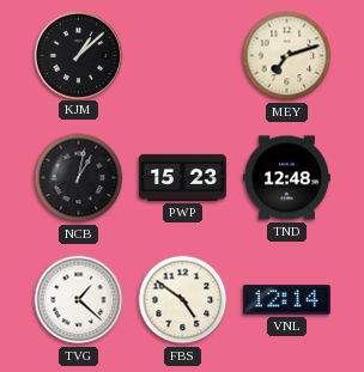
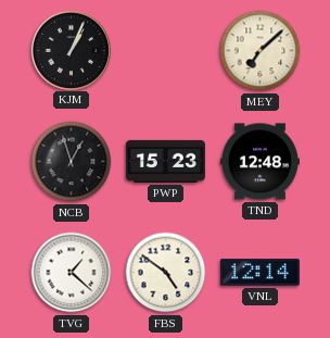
KJM: 1:08 -> 1:04 (71, 50)
MEY: 7:12 -> 7:08 (261, 51)
NCB: 1:02 -> 12:57 (72, 162)
